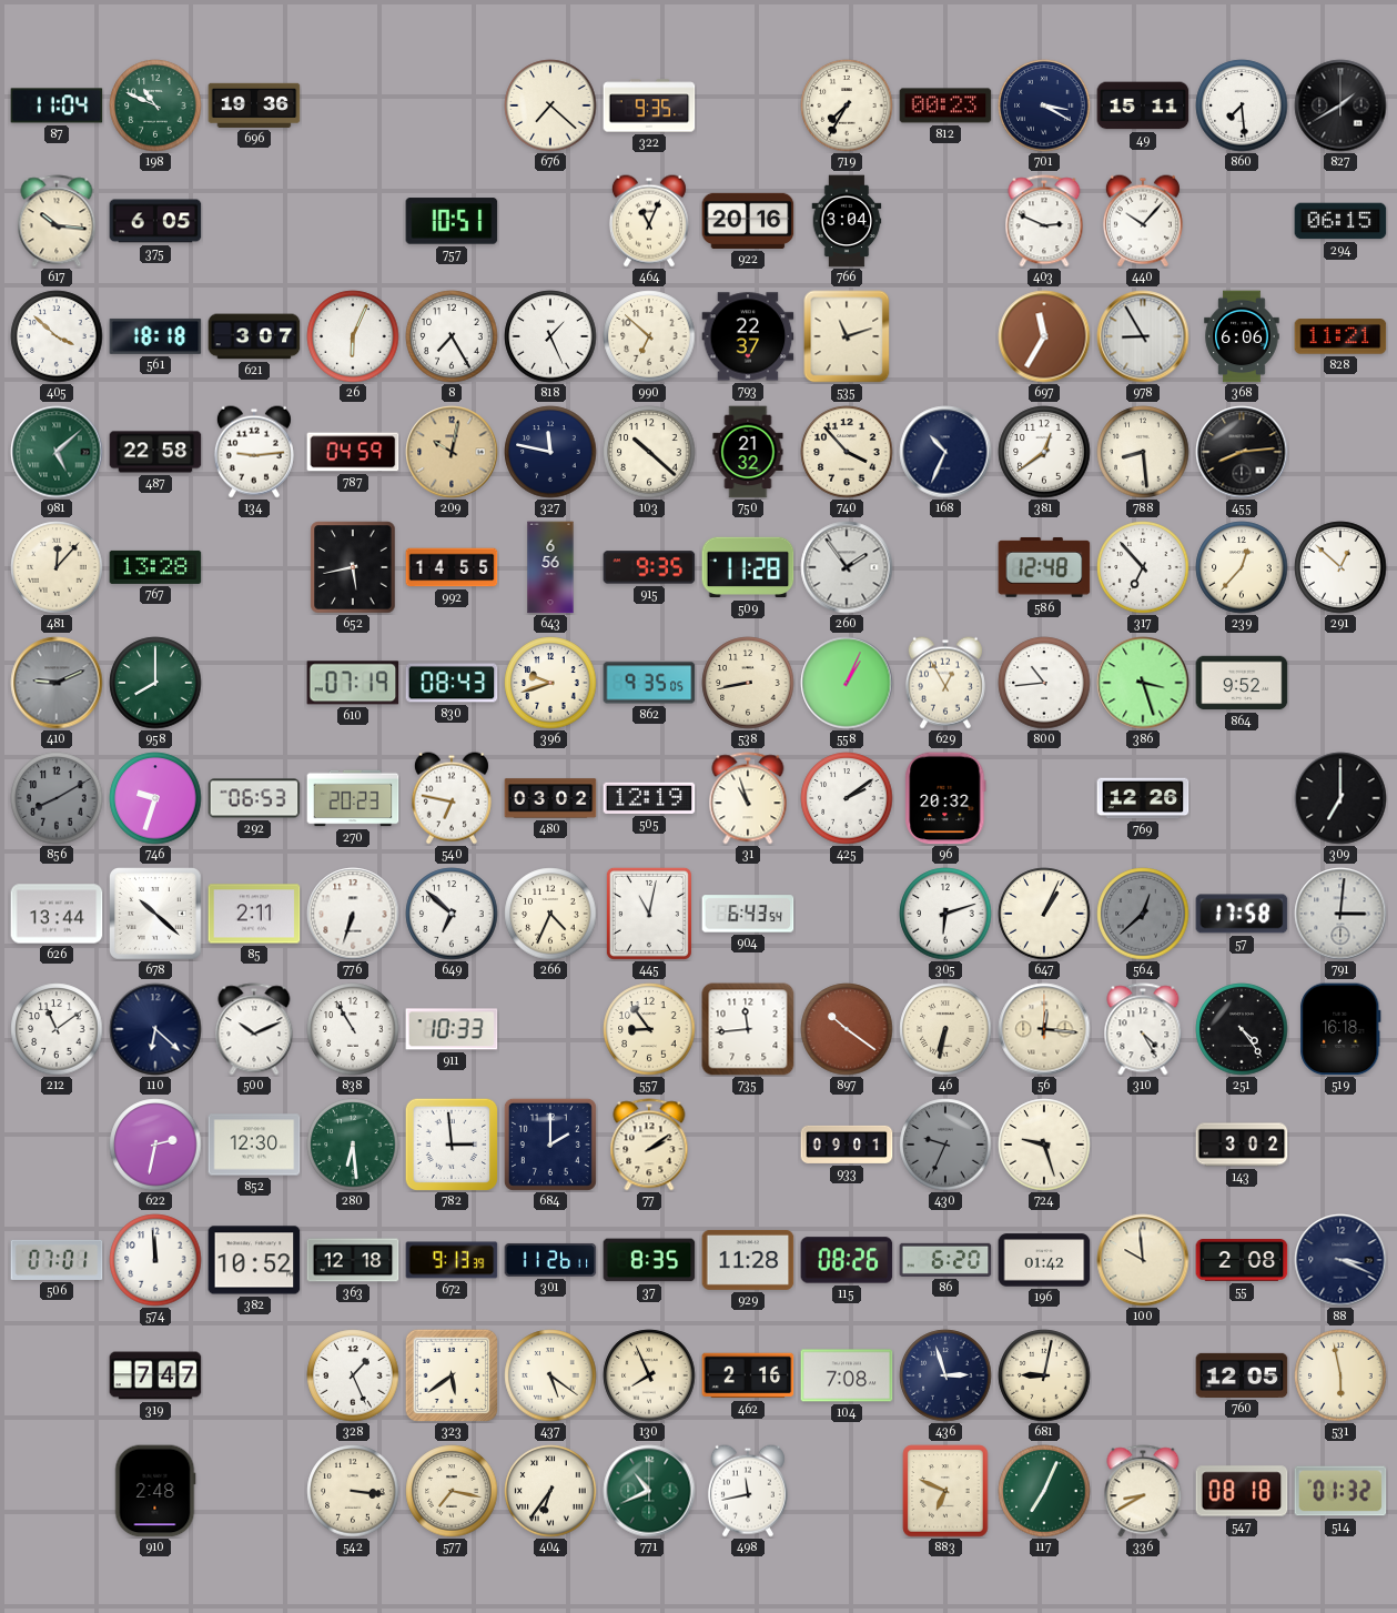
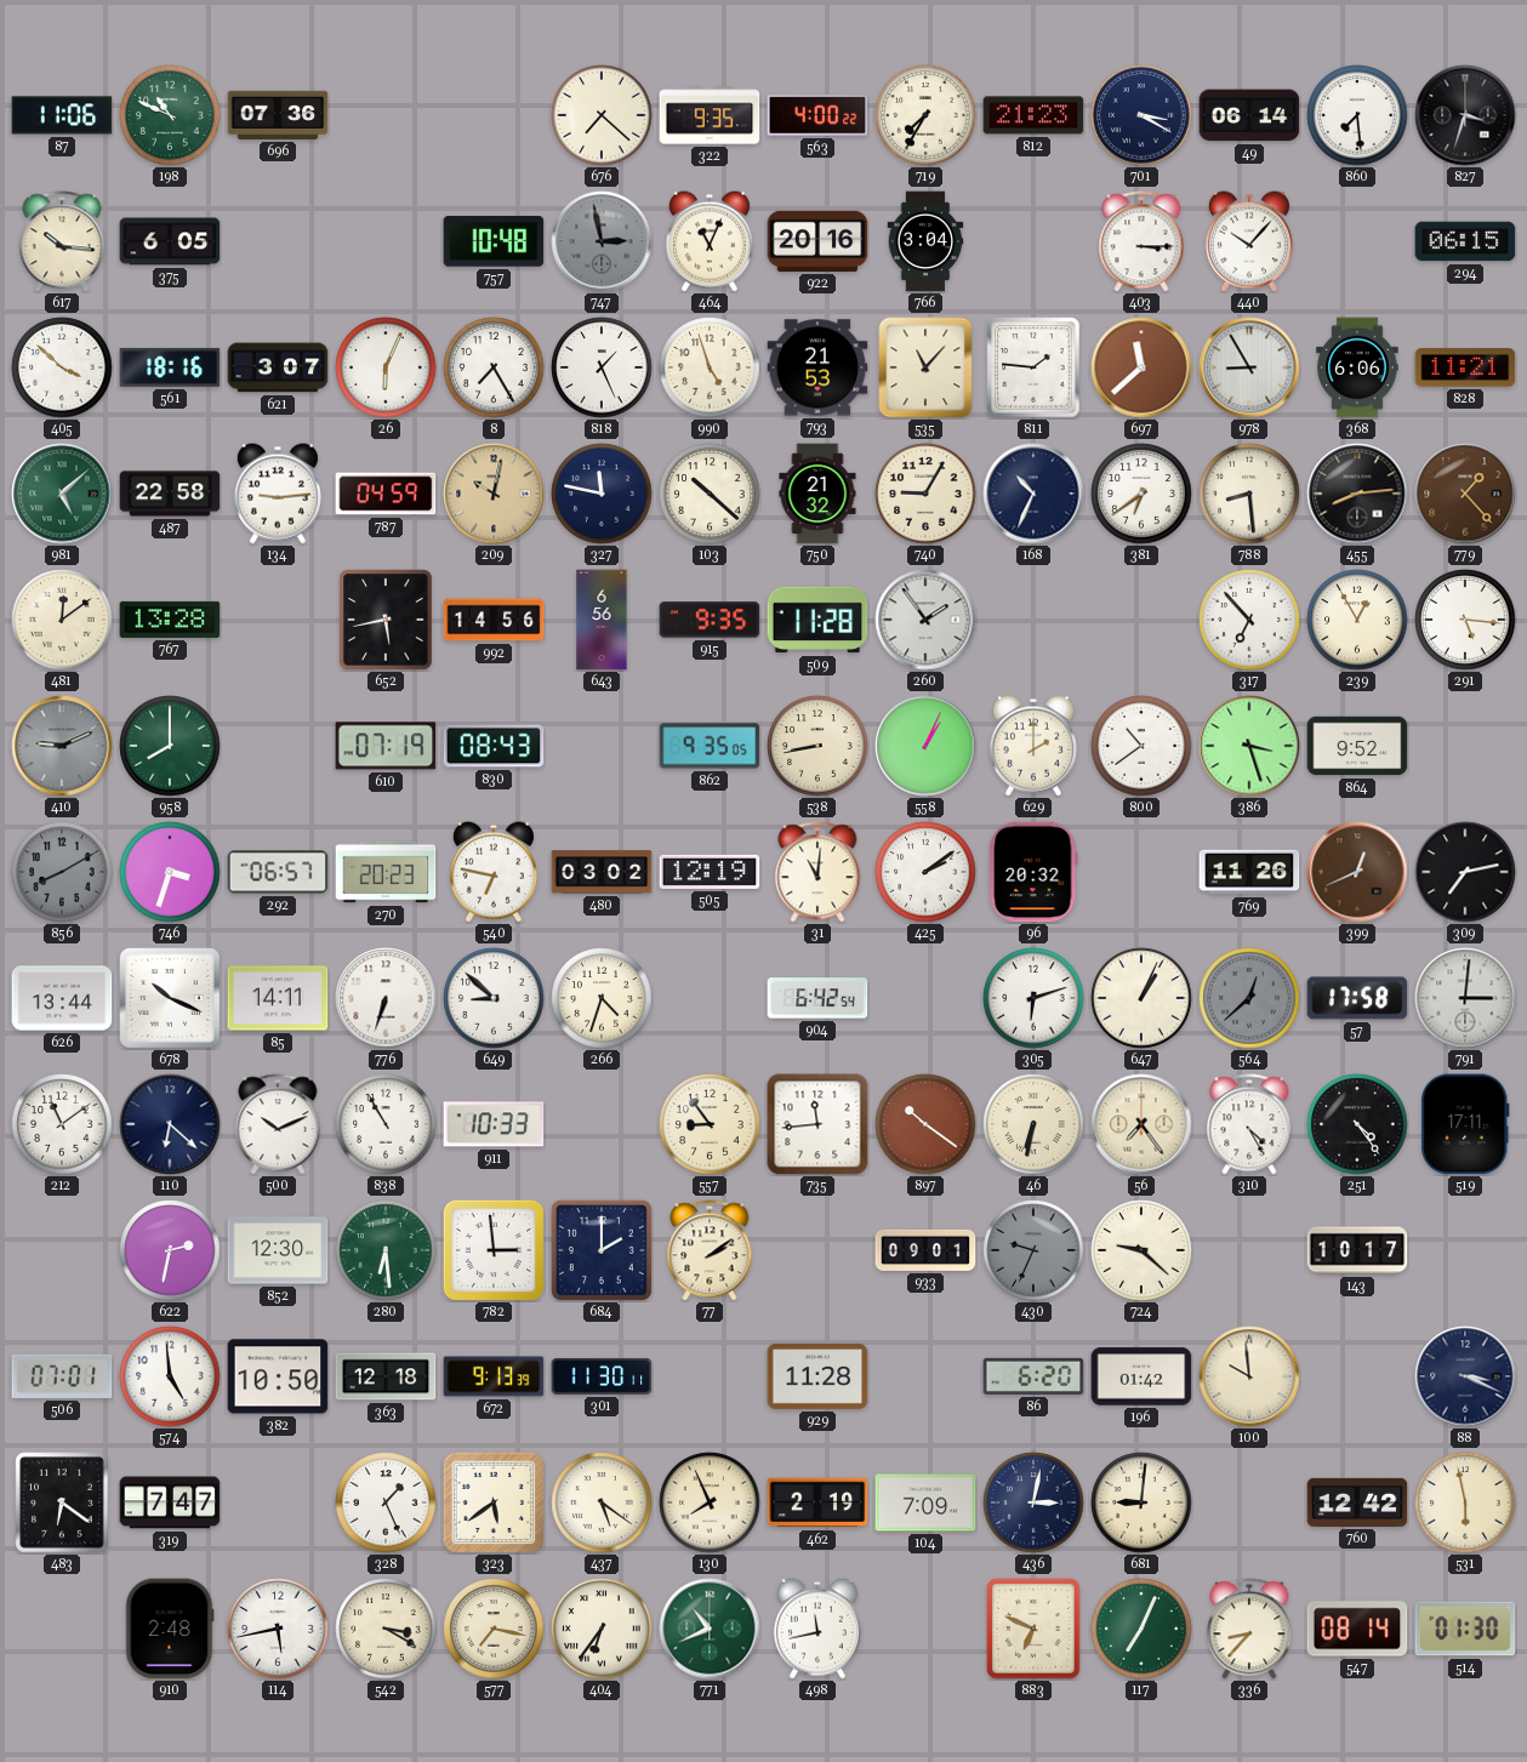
87: 11:04 -> 11:06 (62, 115)
696: 19:36 -> 07:36 (278, 115)
563: none -> 4:00 (817, 115)
812: 00:23 -> 21:23 (1033, 115)
49: 15:11 -> 06:14 (1249, 115)
827: 1:40 -> 3:33 (1465, 115)
757: 10:51 -> 10:48 (494, 241)
747: none -> 2:58 (602, 241)
403: 2:49 -> 3:15 (1141, 241)
561: 18:18 -> 18:16 (170, 367)
990: 6:52 -> 4:57 (710, 367)
793: 22:37 -> 21:53 (817, 367)
535: 11:12 -> 11:07 (925, 367)
811: none -> 1:46 (1033, 367)
697: 11:35 -> 11:38 (1141, 367)
740: 3:53 -> 9:05 (925, 494)
381: 12:39 -> 6:39 (1141, 494)
779: none -> 1:23 (1465, 494)
481: 12:07 -> 12:09 (62, 620)
992: 14:55 -> 14:56 (494, 620)
586: 12:48 -> none (1044, 568)
239: 12:37 -> 12:55 (1357, 620)
291: 12:52 -> 5:16 (1465, 620)
396: 9:42 -> none (550, 683)
629: 12:55 -> 2:00 (1033, 746)
800: 10:44 -> 10:39 (1141, 746)
746: 9:33 -> 3:33 (170, 872)
292: 06:53 -> 06:57 (278, 872)
31: 10:57 -> 11:01 (817, 872)
769: 12:26 -> 11:26 (1249, 872)
399: none -> 12:41 (1357, 872)
309: 7:00 -> 7:13 (1465, 872)
678: 10:22 -> 10:19 (171, 999)
85: 2:11 -> 14:11 (278, 998)
649: 6:52 -> 8:52 (494, 998)
266: 4:34 -> 4:33 (602, 998)
445: 11:02 -> none (649, 914)
904: 6:43 -> 6:42 (817, 998)
56: 12:16 -> 7:24 (1141, 1124)
519: 16:18 -> 17:11 (1465, 1124)
724: 9:27 -> 9:22 (1141, 1250)
143: 3:02 -> 10:17 (1357, 1250)
574: 11:59 -> 4:59 (170, 1376)
382: 10:52 -> 10:50 (278, 1376)
301: 11:26 -> 11:30 (602, 1376)
37: 8:35 -> none (649, 1260)
115: 08:26 -> none (847, 1260)
55: 2:08 -> none (1242, 1261)
483: none -> 6:21 (62, 1502)
462: 2:16 -> 2:19 (817, 1502)
104: 7:08 -> 7:09 (925, 1502)
436: 2:57 -> 3:02 (1033, 1502)
681: 9:02 -> 9:01 (1141, 1502)
760: 12:05 -> 12:42 (1357, 1502)
114: none -> 5:43 (278, 1629)
542: 3:16 -> 3:20 (386, 1629)
336: 8:40 -> 8:37 (1249, 1629)
547: 08:18 -> 08:14 (1357, 1629)
514: 01:32 -> 01:30 (1465, 1629)
